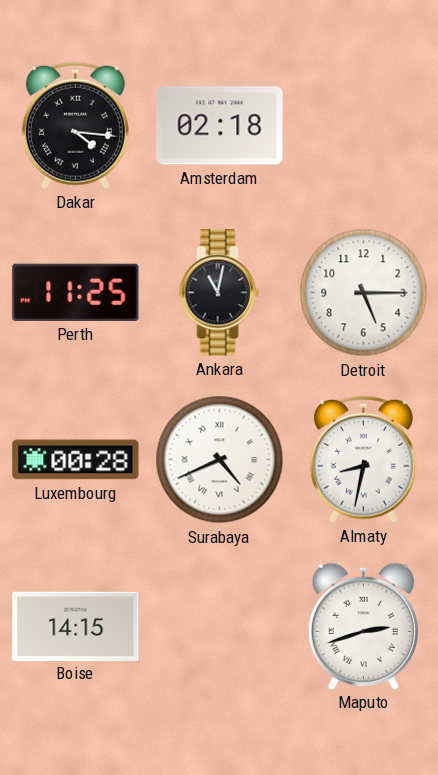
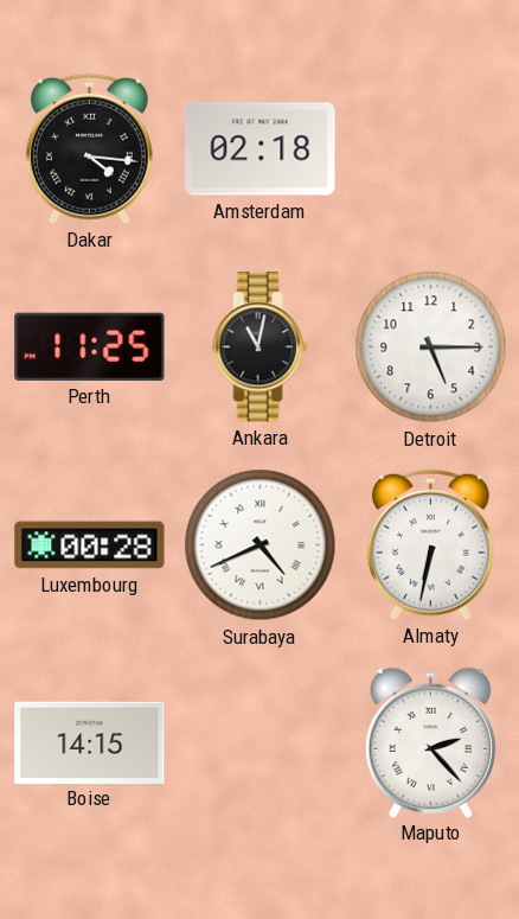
Almaty: 8:32 -> 6:32 (430, 544)
Maputo: 2:42 -> 2:23 (430, 742)
